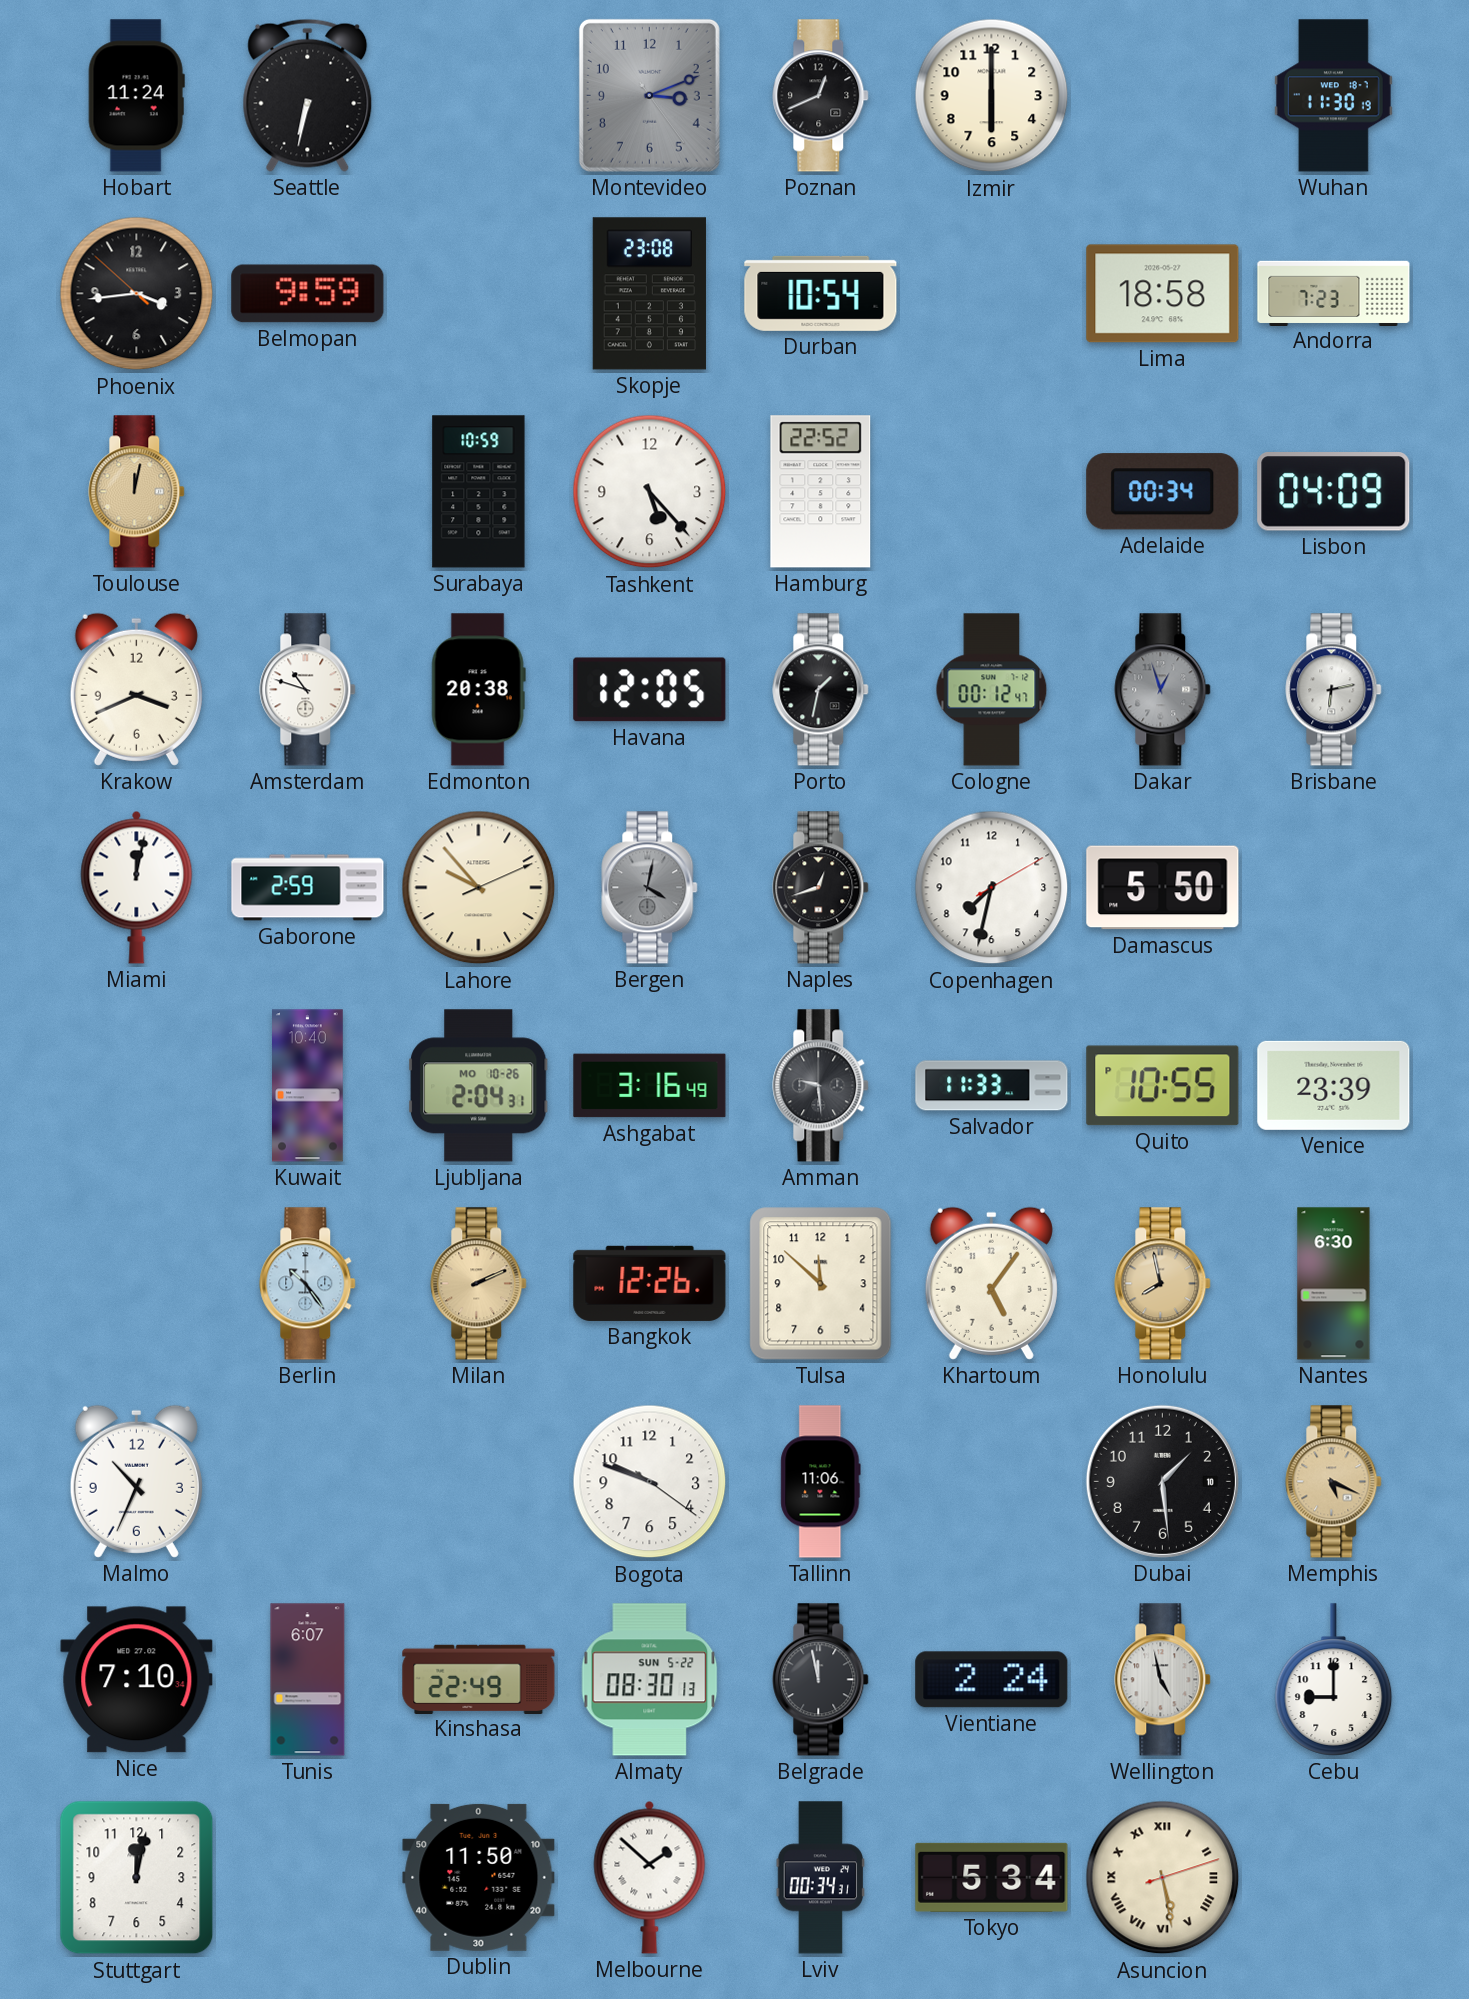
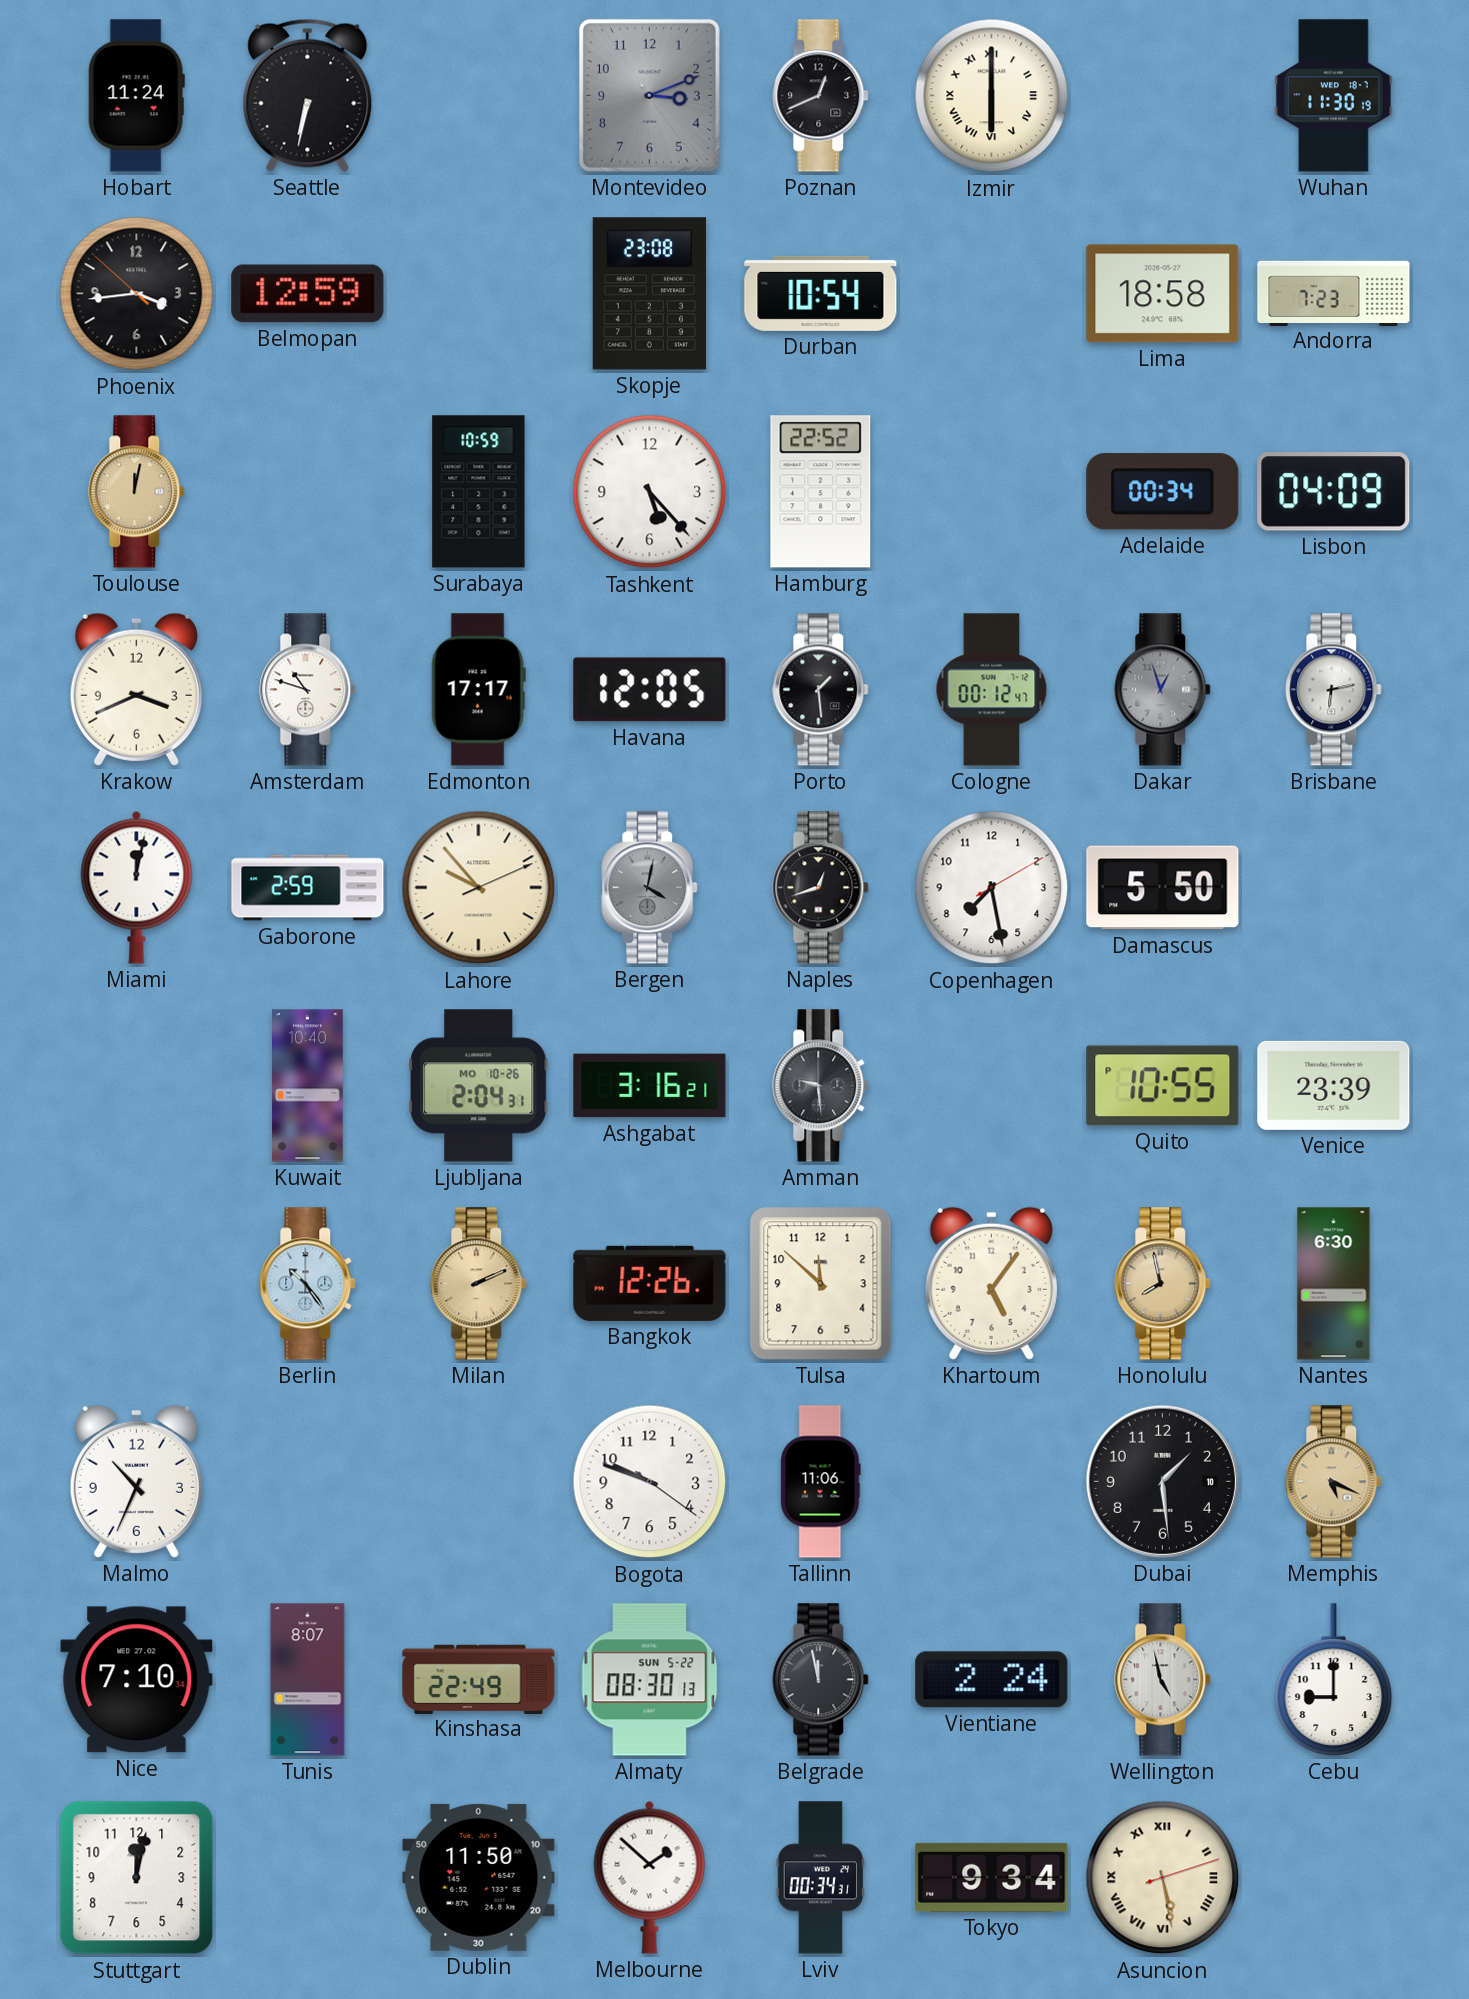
Izmir numerals: Arabic -> Roman (992, 96)
Belmopan: 9:59 -> 12:59 (308, 294)
Edmonton: 20:38 -> 17:17 (478, 690)
Porto: 1:32 -> 1:29 (821, 690)
Copenhagen: 7:32 -> 7:28 (992, 888)
Ashgabat: 3:16:49 -> 3:16:21 (650, 1086)
Salvador: 11:33 -> none (992, 1086)
Tunis: 6:07 -> 8:07 (308, 1680)
Tokyo: 5:34 -> 9:34 (992, 1877)
